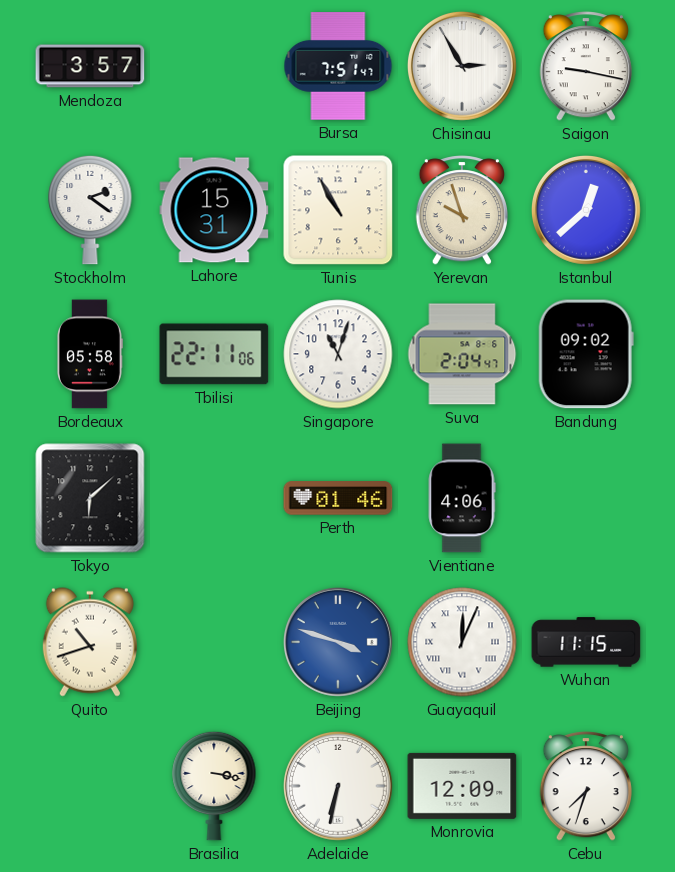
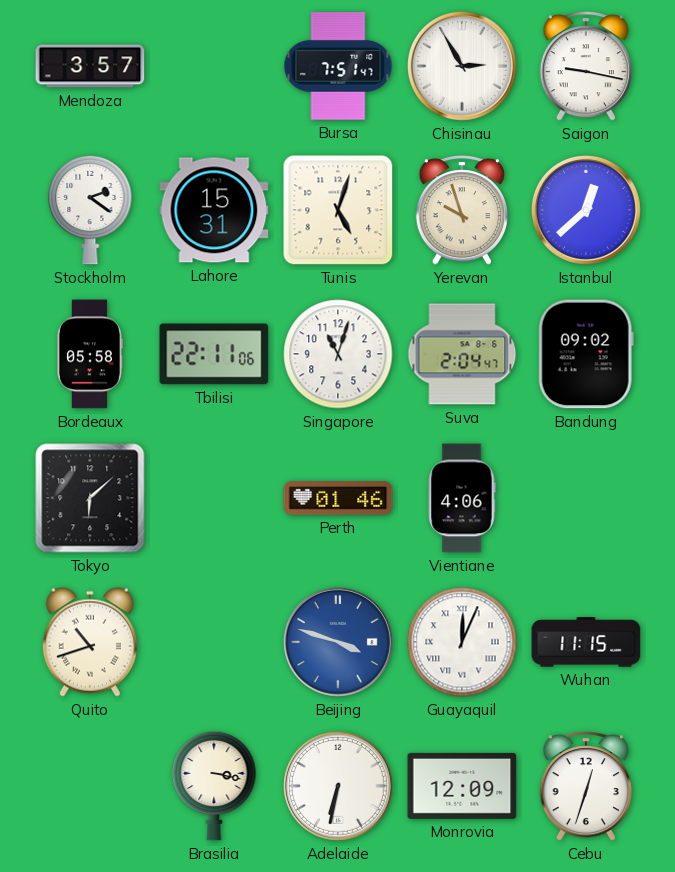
Tunis: 10:55 -> 5:03 (338, 210)
Cebu: 7:33 -> 12:33 (586, 786)
